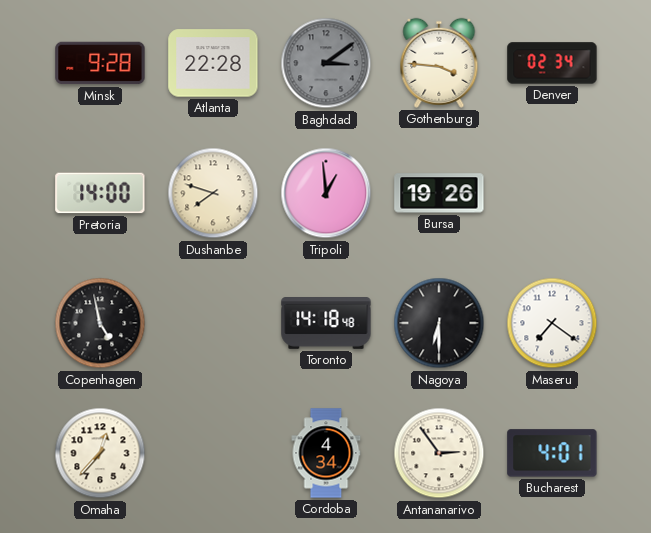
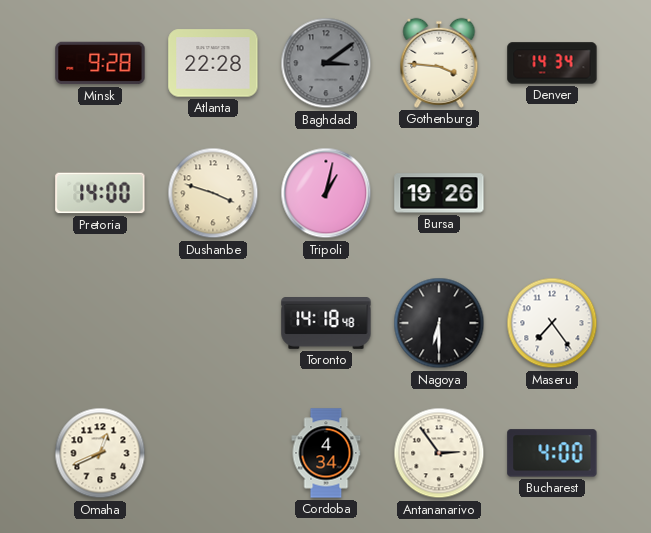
Denver: 02:34 -> 14:34 (552, 63)
Dushanbe: 7:48 -> 3:48 (213, 193)
Tripoli: 12:59 -> 1:02 (326, 193)
Copenhagen: 4:58 -> none (100, 323)
Maseru: 7:21 -> 7:24 (552, 323)
Omaha: 12:37 -> 12:41 (100, 453)
Bucharest: 4:01 -> 4:00 (552, 453)
